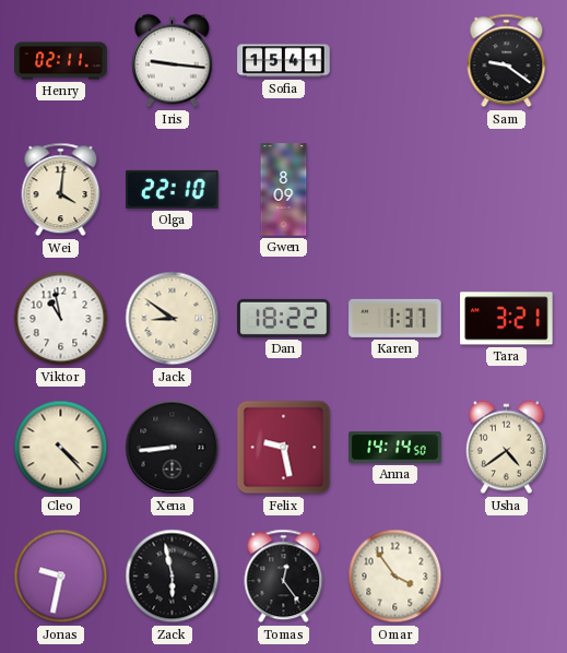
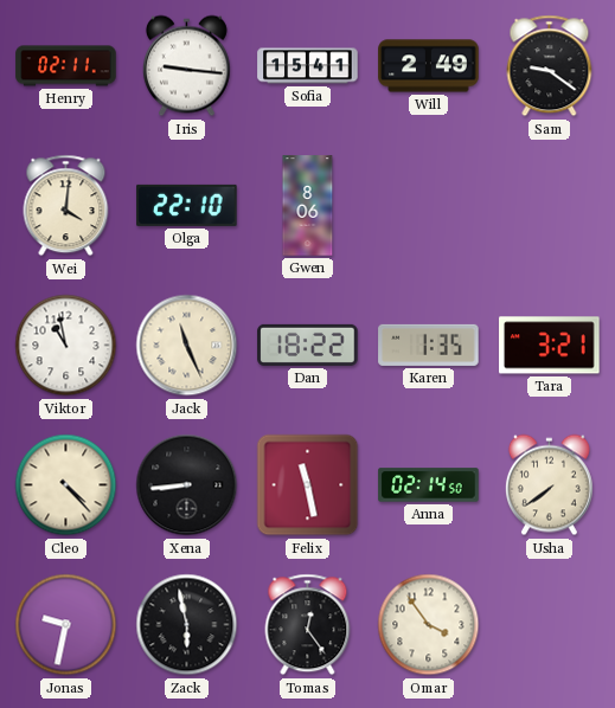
Will: none -> 2:49 (429, 66)
Gwen: 8:09 -> 8:06 (308, 206)
Jack: 8:51 -> 11:26 (187, 346)
Karen: 1:37 -> 1:35 (429, 345)
Felix: 9:28 -> 11:28 (308, 485)
Anna: 14:14 -> 02:14 (429, 485)
Usha: 4:39 -> 7:39 (549, 485)
